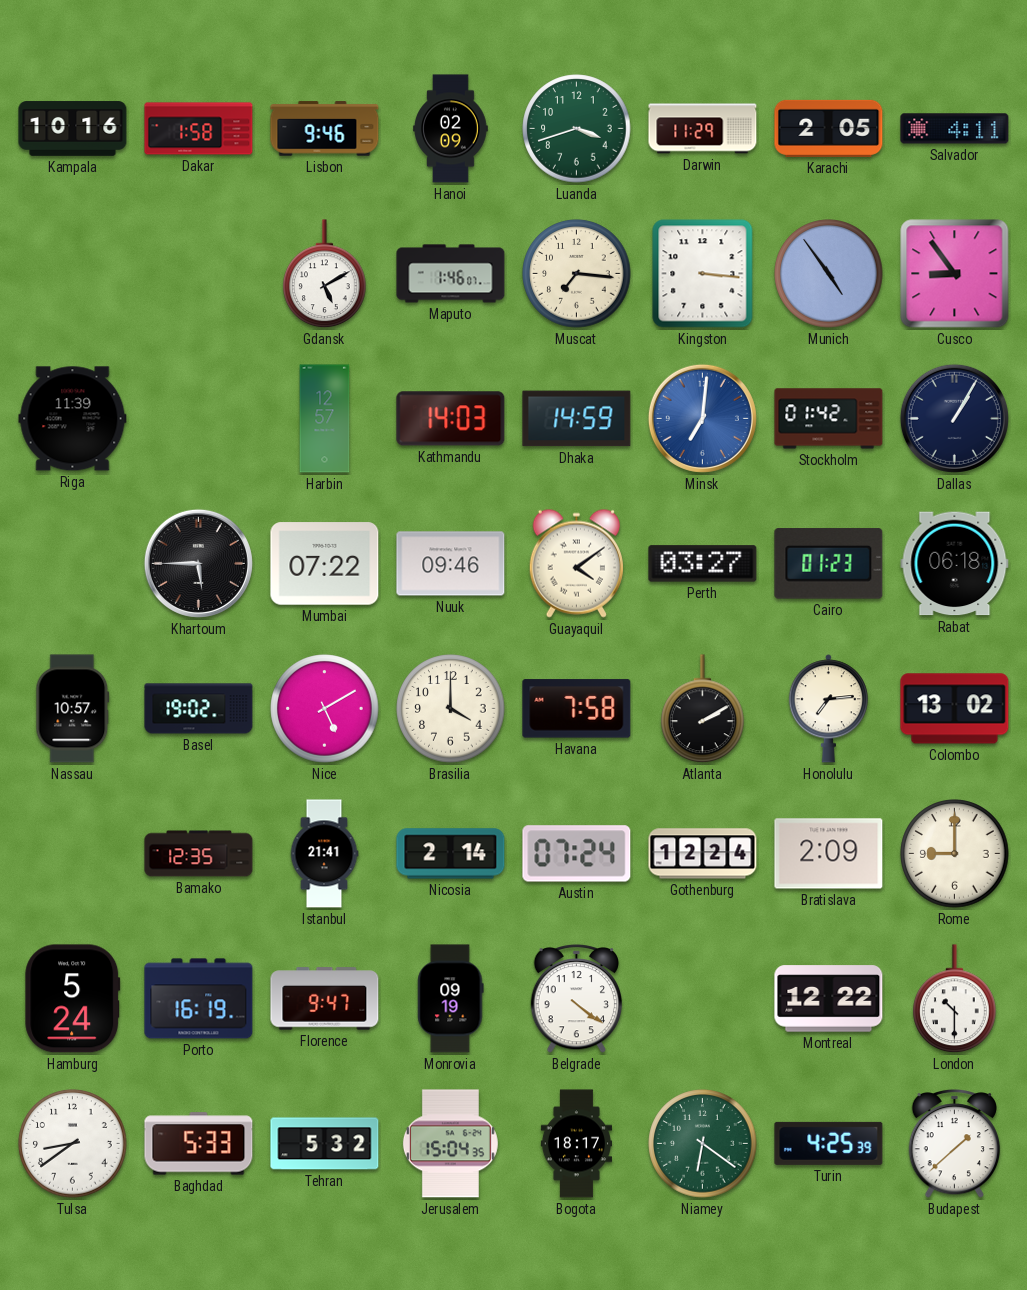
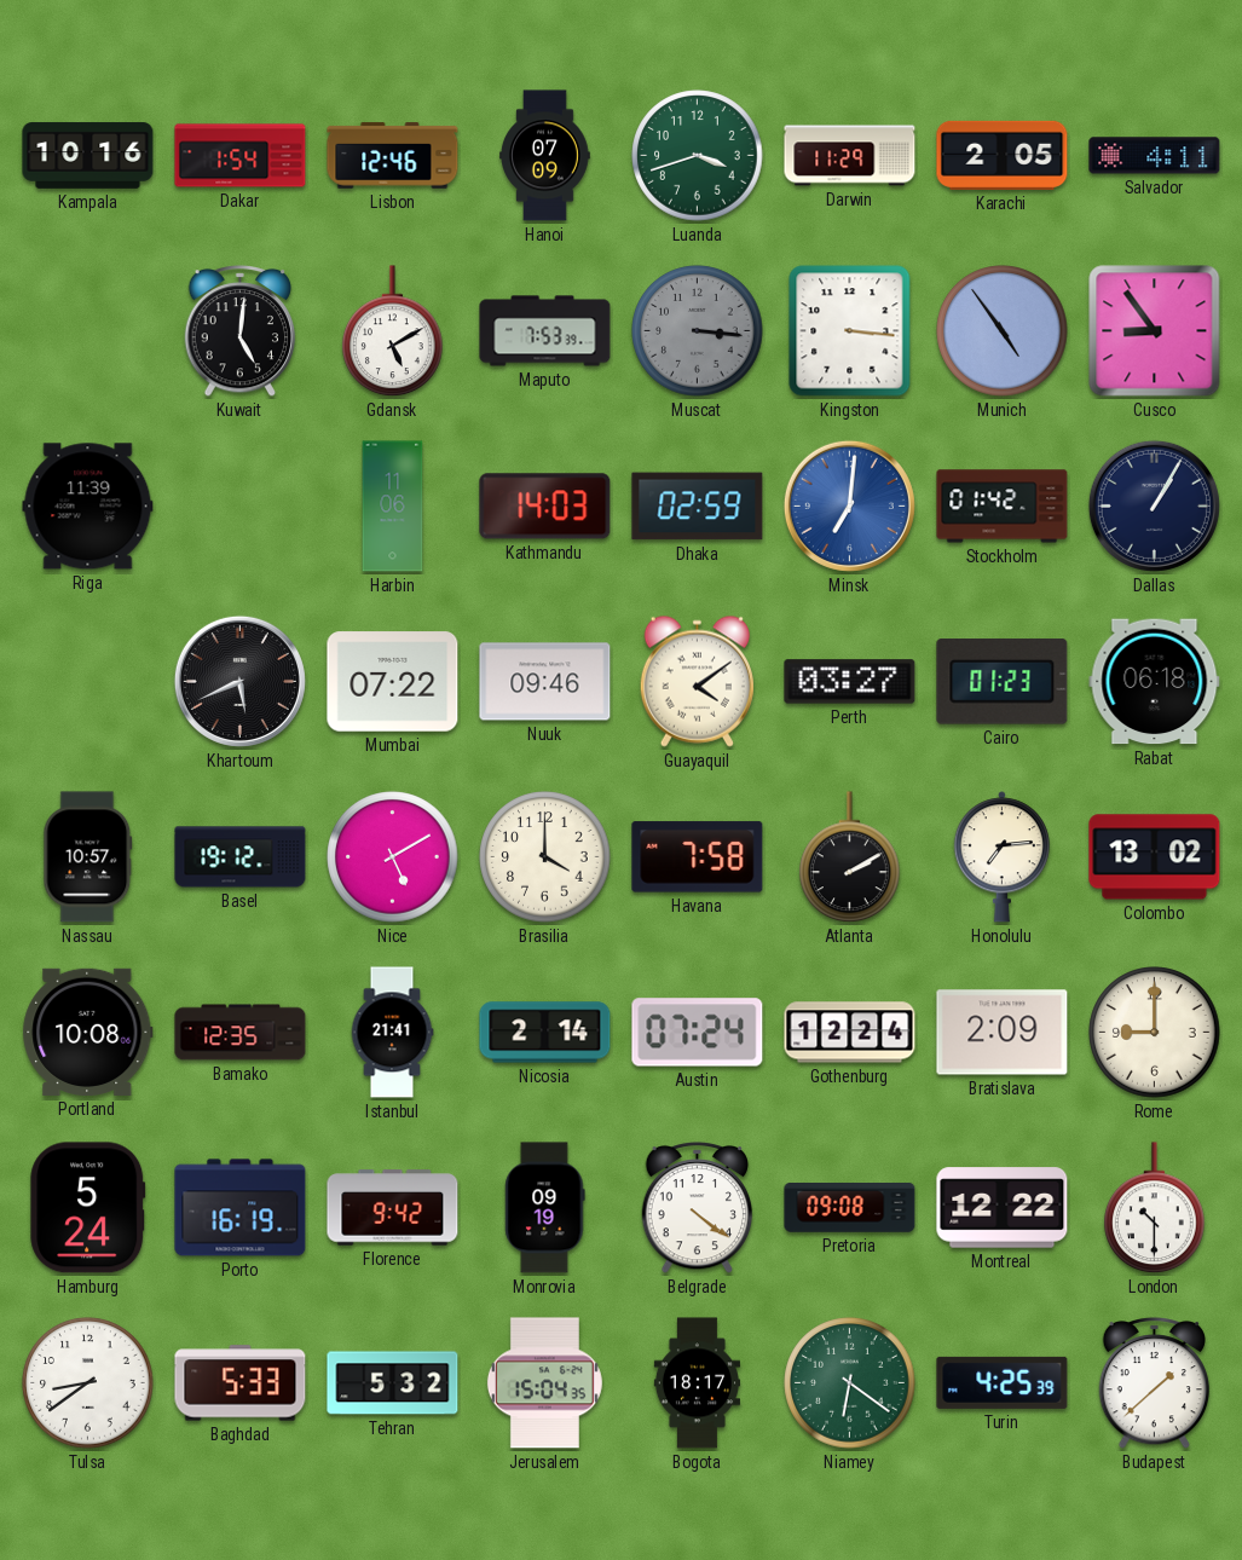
Dakar: 1:58 -> 1:54 (241, 156)
Lisbon: 9:46 -> 12:46 (393, 156)
Hanoi: 02:09 -> 07:09 (545, 156)
Kuwait: none -> 5:01 (241, 331)
Maputo: 1:46 -> 7:53 (545, 331)
Muscat: 7:16 -> 3:16 (698, 331)
Muscat dial: cream -> grey (698, 331)
Harbin: 12:57 -> 11:06 (393, 507)
Dhaka: 14:59 -> 02:59 (698, 507)
Khartoum: 5:45 -> 5:41 (239, 681)
Basel: 19:02 -> 19:12 (241, 857)
Portland: none -> 10:08 (88, 1032)
Florence: 9:47 -> 9:42 (393, 1208)
Pretoria: none -> 09:08 (850, 1208)
